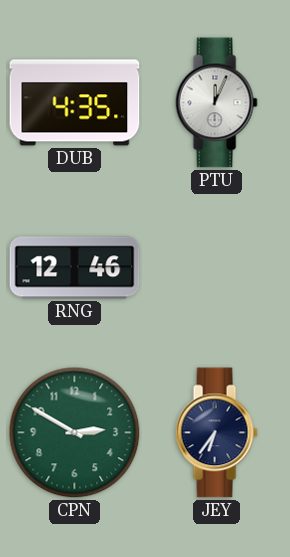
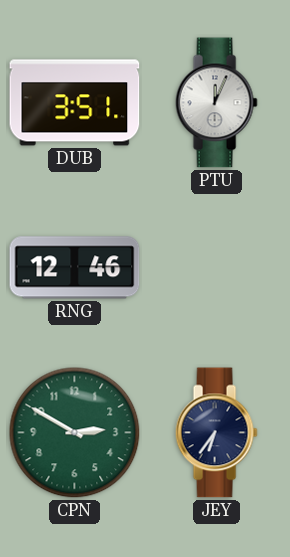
DUB: 4:35 -> 3:51 (75, 103)
